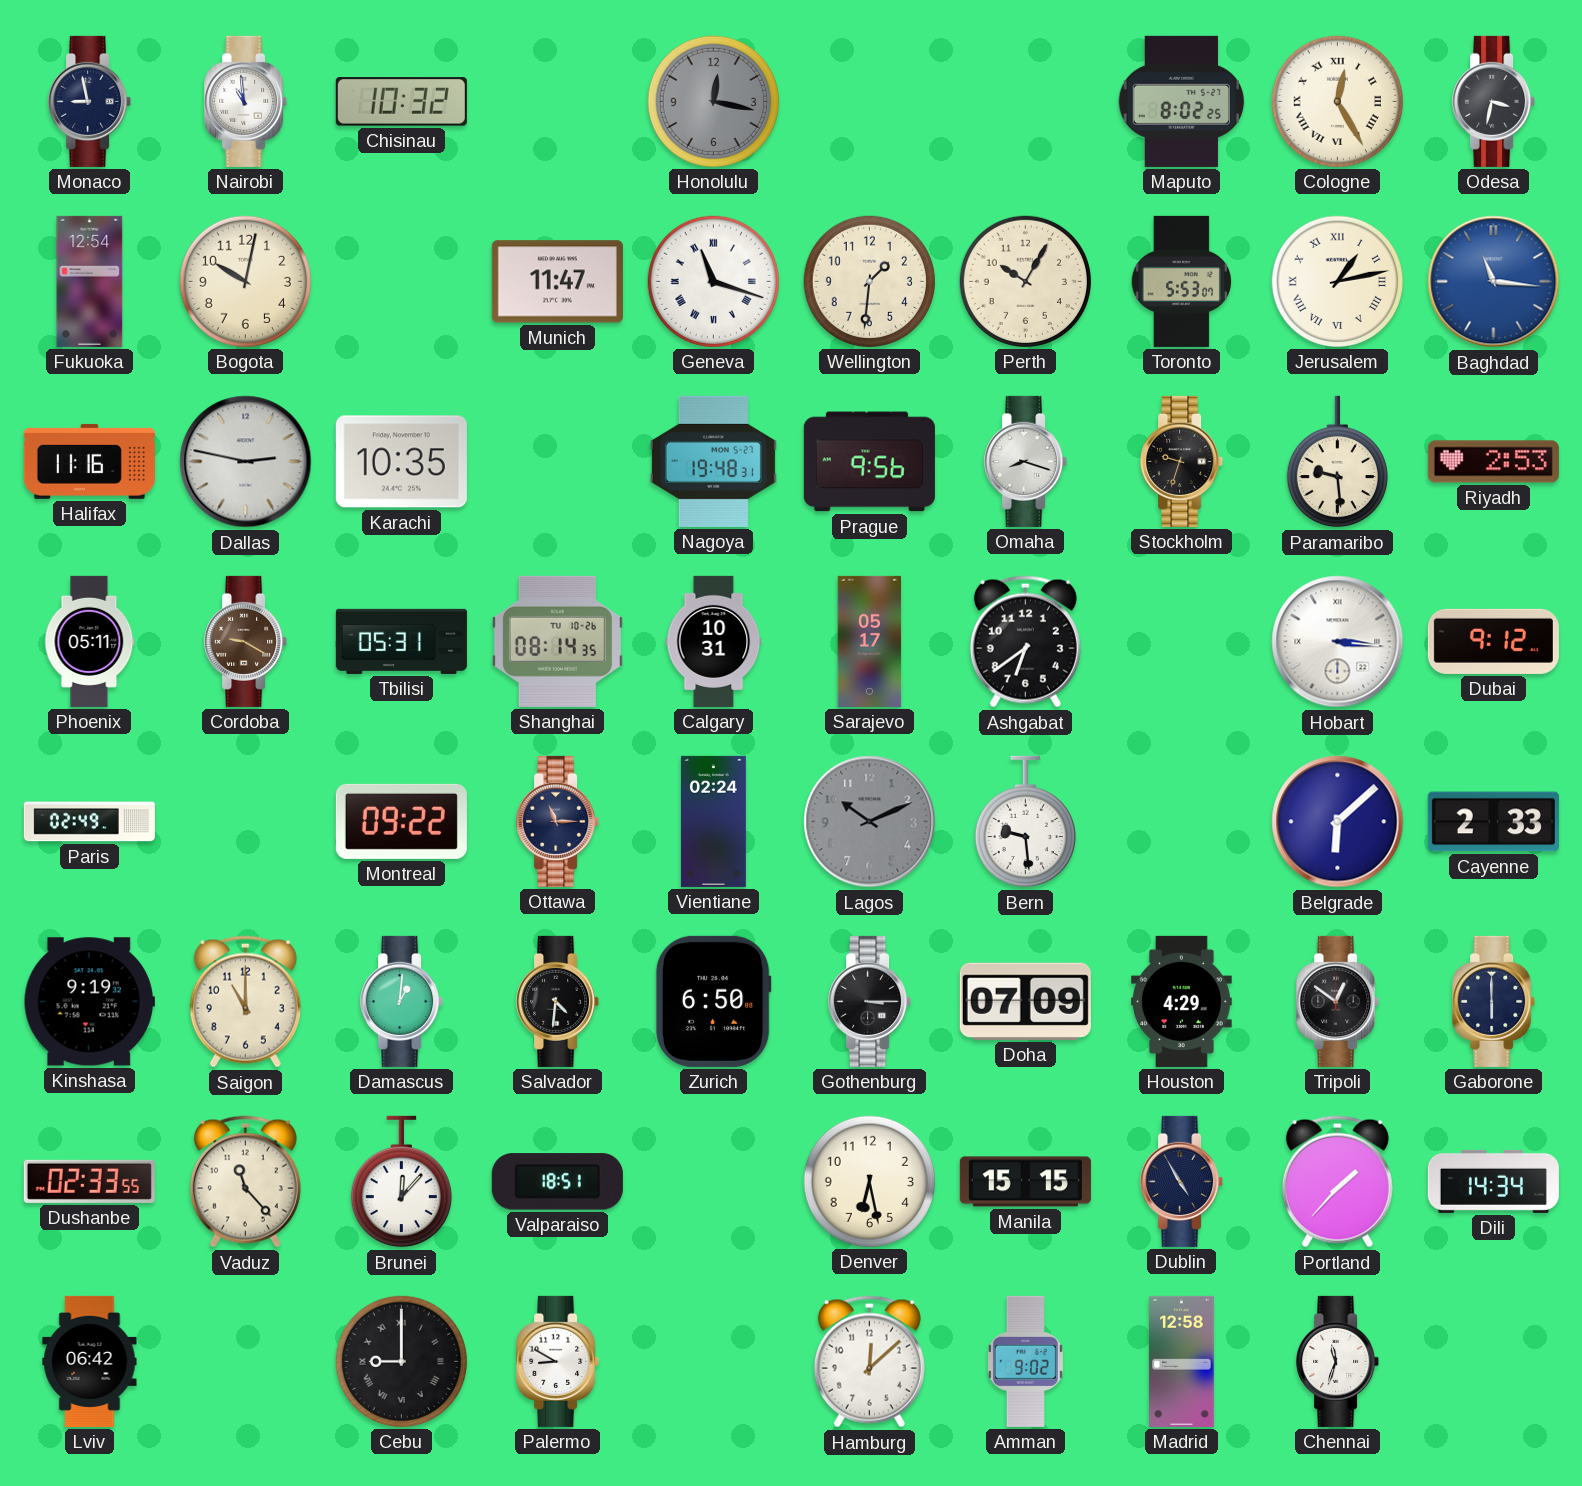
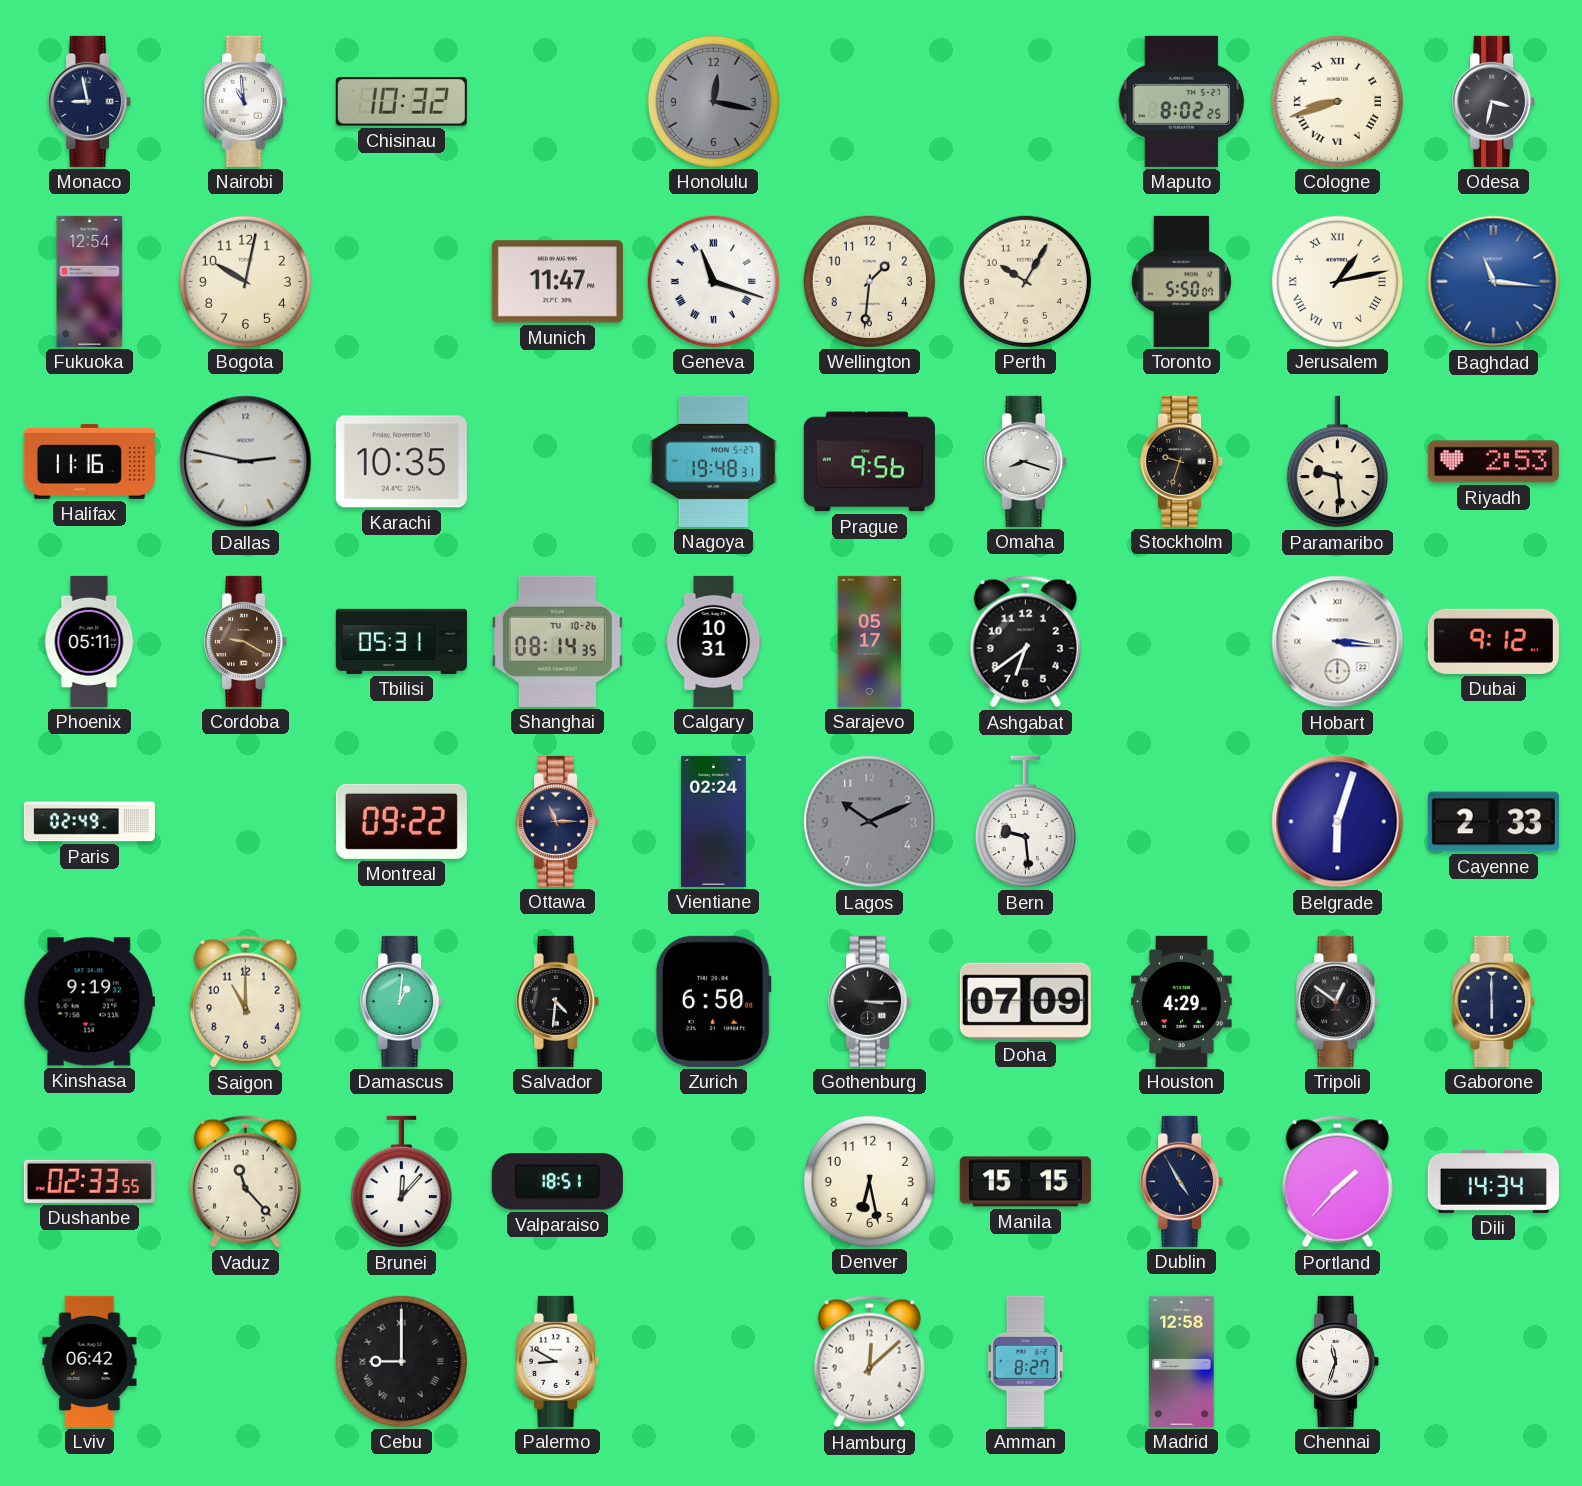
Cologne: 12:25 -> 8:42 (1337, 101)
Toronto: 5:53 -> 5:50 (1181, 281)
Belgrade: 6:08 -> 6:03 (1338, 822)
Amman: 9:02 -> 8:27 (1025, 1361)
